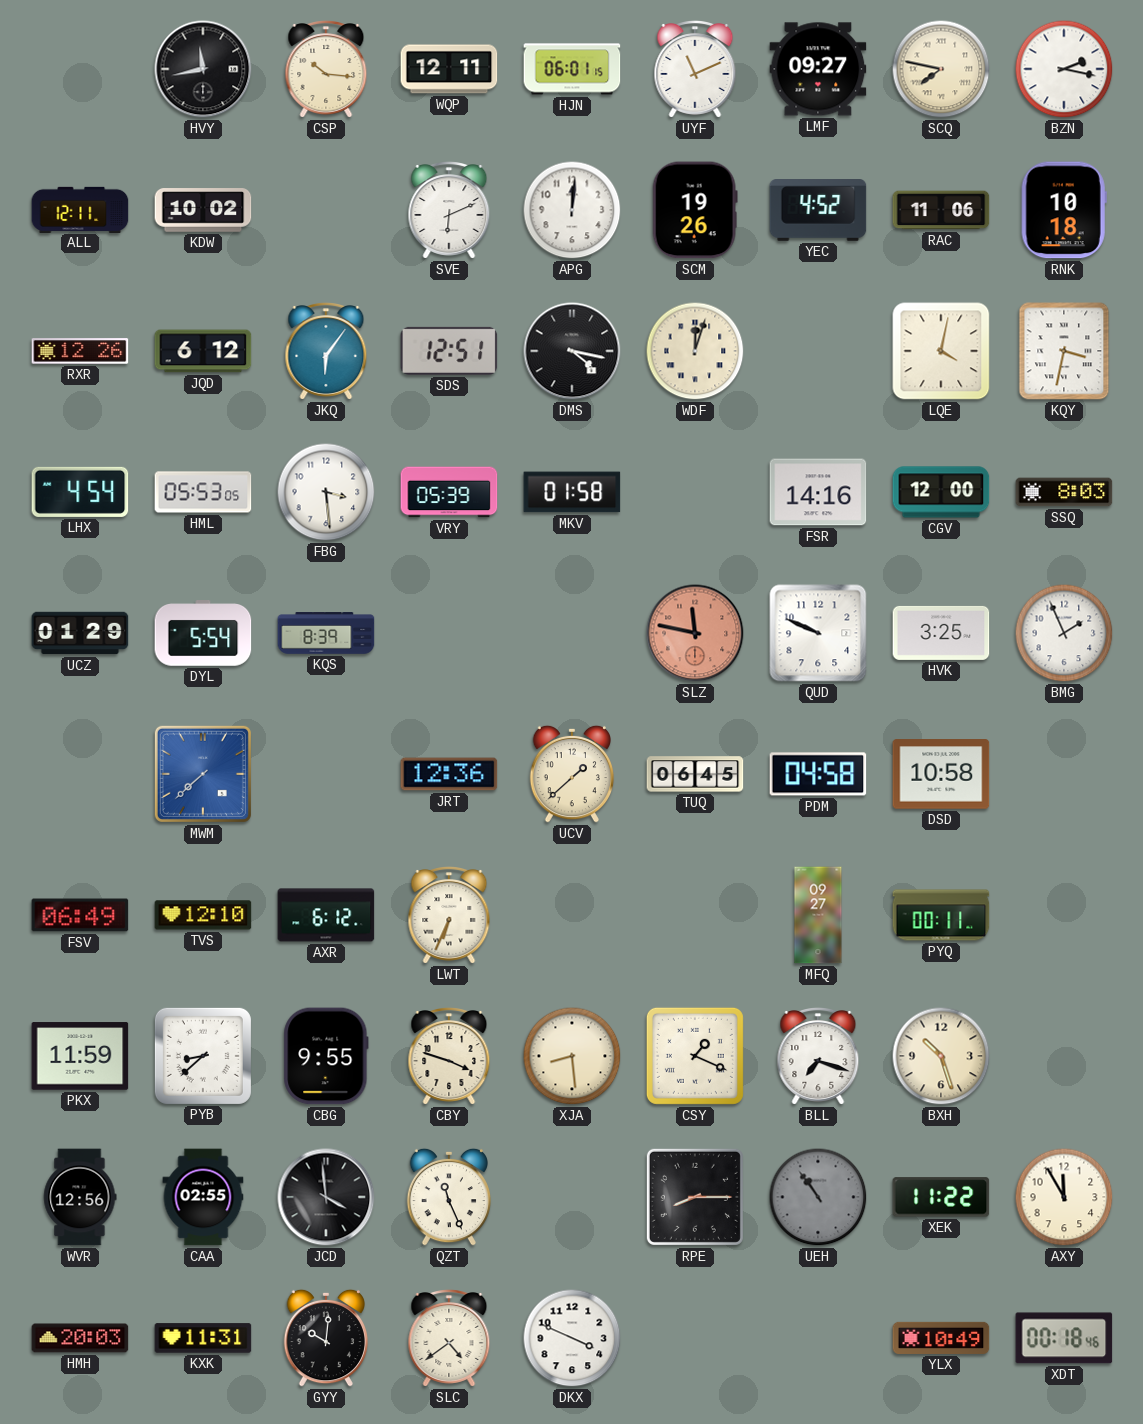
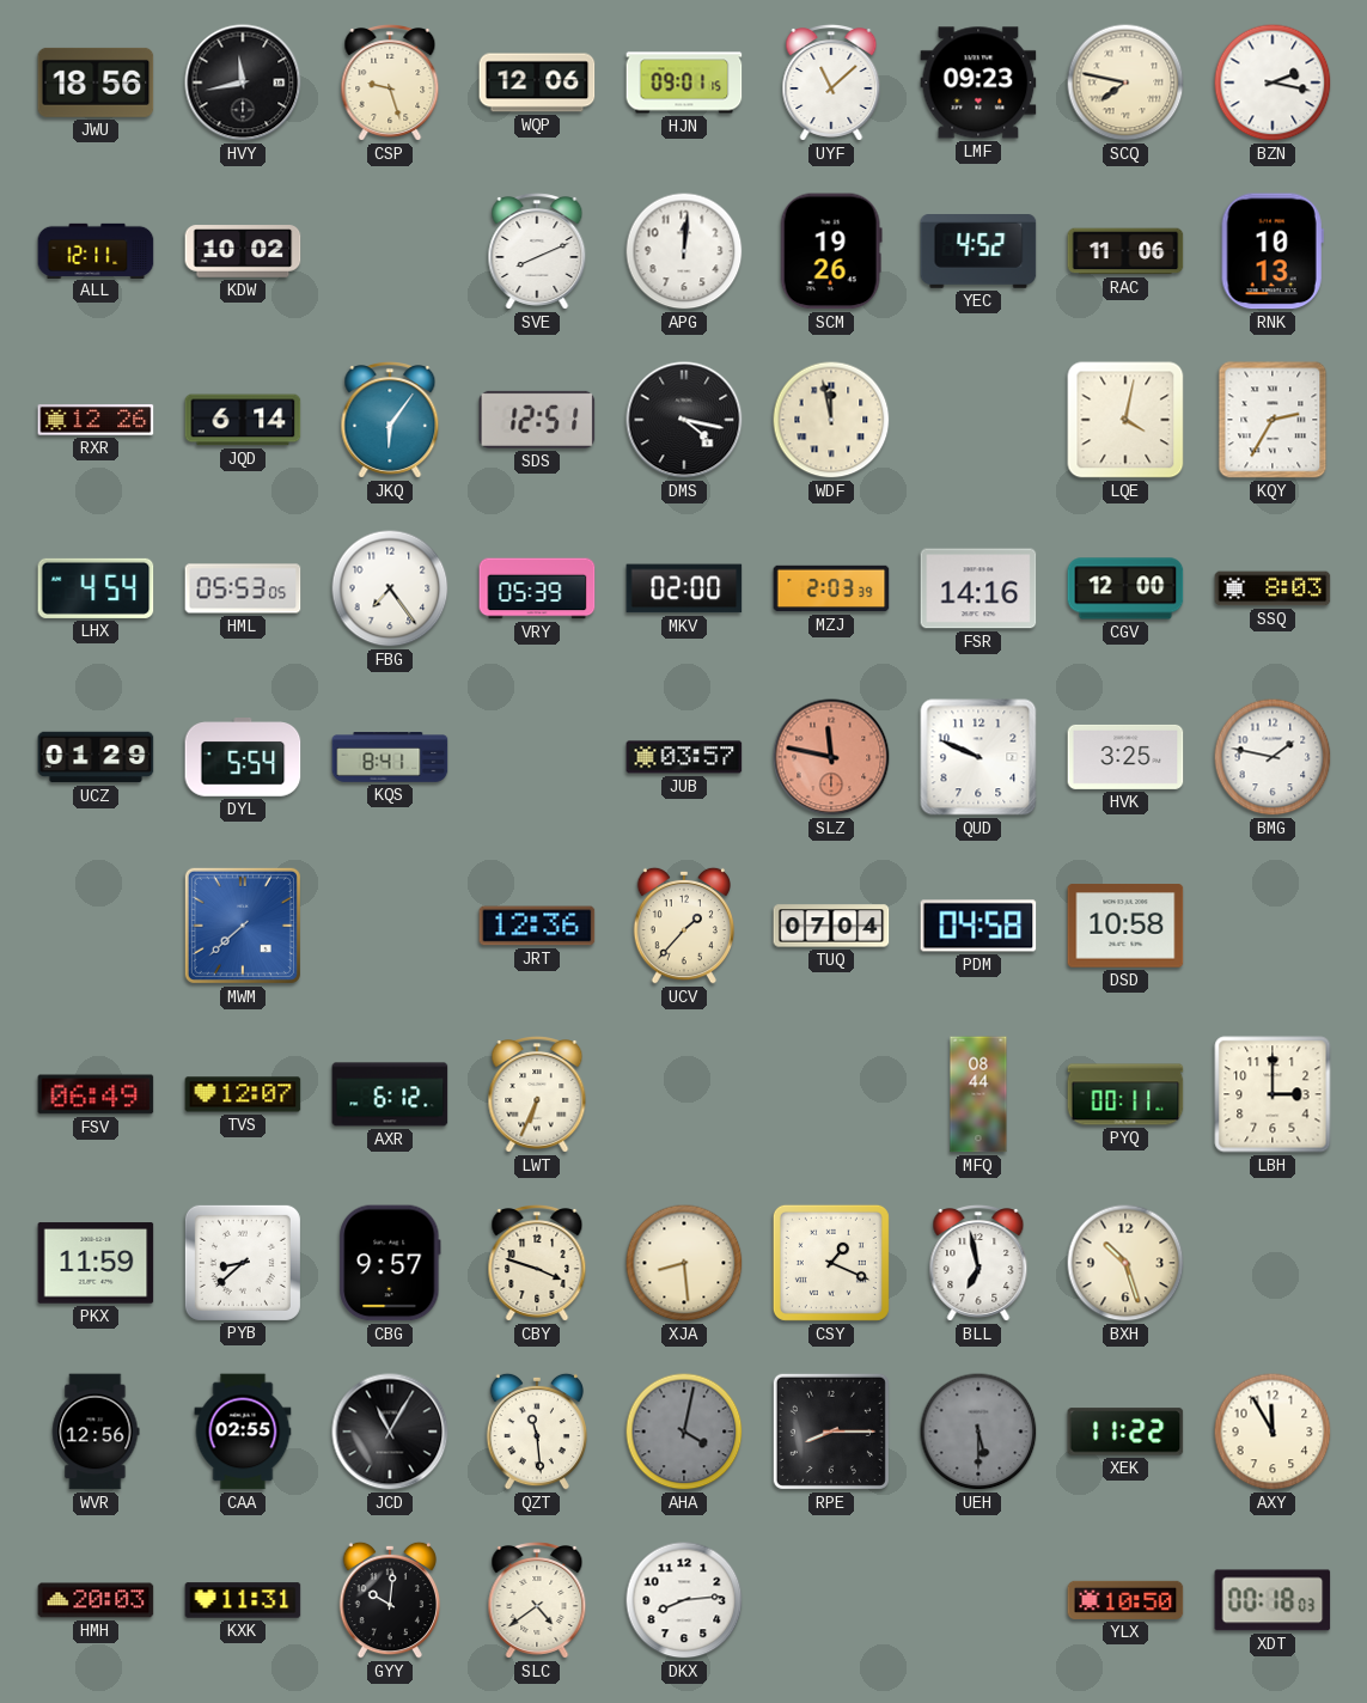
JWU: none -> 18:56 (96, 83)
CSP: 10:16 -> 9:27 (390, 84)
WQP: 12:11 -> 12:06 (537, 83)
HJN: 06:01 -> 09:01 (684, 83)
UYF: 11:11 -> 11:08 (831, 84)
LMF: 09:27 -> 09:23 (978, 83)
SVE: 6:11 -> 8:11 (537, 252)
RNK: 10:18 -> 10:13 (1273, 251)
JQD: 6:12 -> 6:14 (243, 420)
WDF: 12:03 -> 11:58 (831, 420)
KQY: 3:32 -> 2:35 (1273, 420)
FBG: 3:29 -> 7:24 (390, 588)
MKV: 01:58 -> 02:00 (684, 588)
MZJ: none -> 2:03 (831, 588)
KQS: 8:39 -> 8:41 (390, 757)
JUB: none -> 03:57 (684, 757)
BMG: 1:56 -> 1:47 (1273, 757)
UCV: 1:38 -> 1:37 (683, 926)
TUQ: 06:45 -> 07:04 (831, 926)
TVS: 12:10 -> 12:07 (243, 1094)
MFQ: 09:27 -> 08:44 (978, 1094)
LBH: none -> 3:00 (1273, 1094)
CBG: 9:55 -> 9:57 (390, 1263)
BLL: 7:18 -> 6:58 (978, 1264)
JCD: 3:59 -> 11:05 (390, 1432)
QZT: 11:26 -> 11:29 (536, 1432)
AHA: none -> 4:02 (684, 1432)
UEH: 10:54 -> 5:30 (978, 1432)
DKX: 3:49 -> 8:14 (684, 1600)
YLX: 10:49 -> 10:50 (1125, 1600)
XDT: 00:18:46 -> 00:18:03 (1273, 1600)
